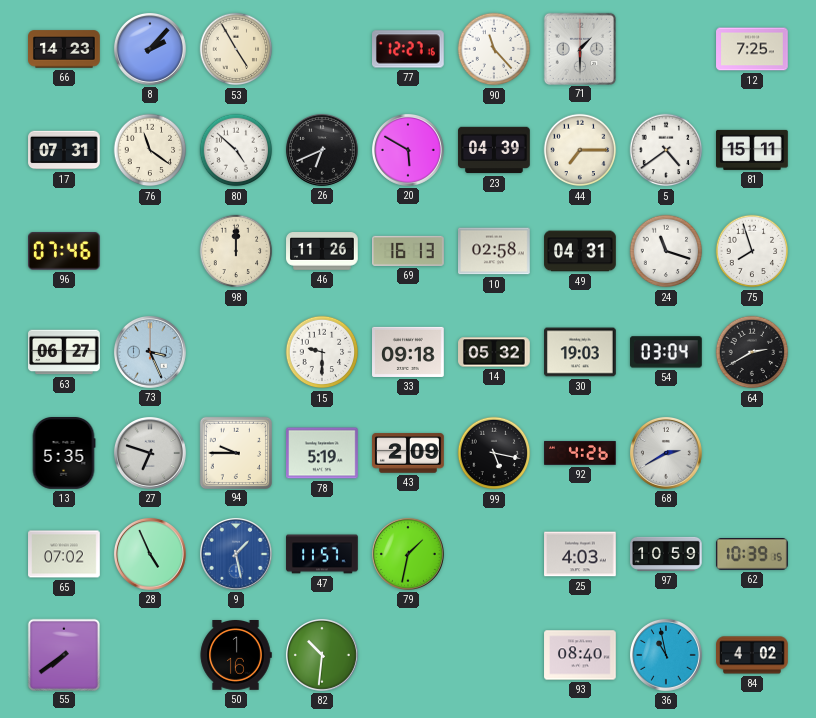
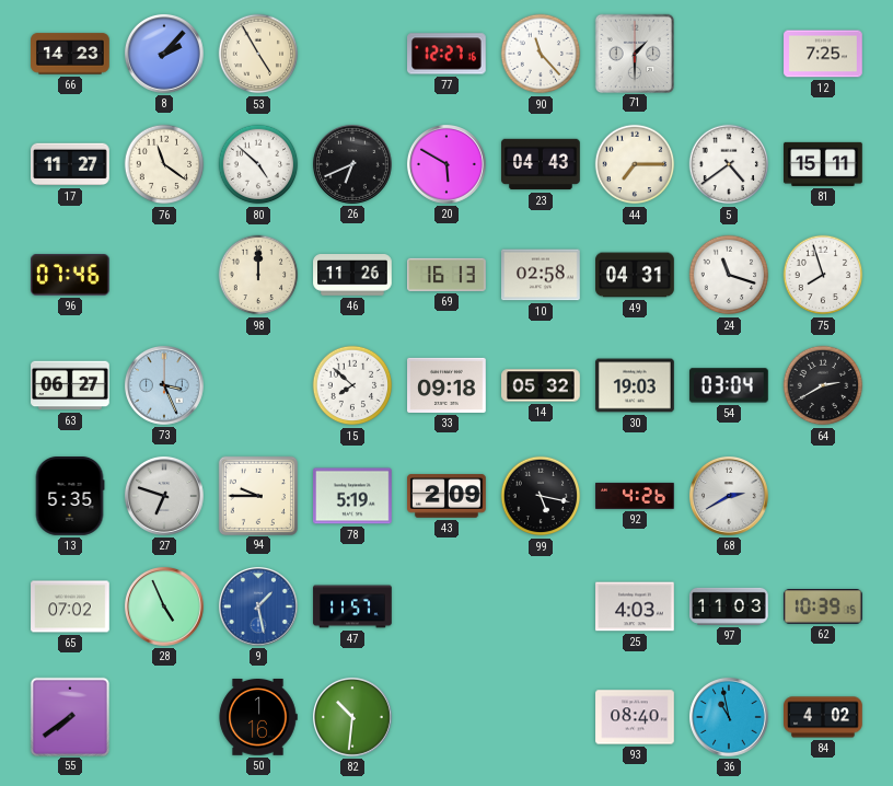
17: 07:31 -> 11:27 (70, 164)
23: 04:39 -> 04:43 (541, 164)
15: 9:30 -> 7:52 (352, 385)
79: 1:32 -> none (408, 554)
97: 10:59 -> 11:03 (729, 606)
